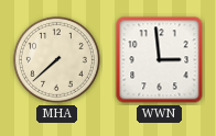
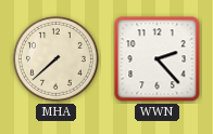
WWN: 2:59 -> 2:23 (158, 59)
